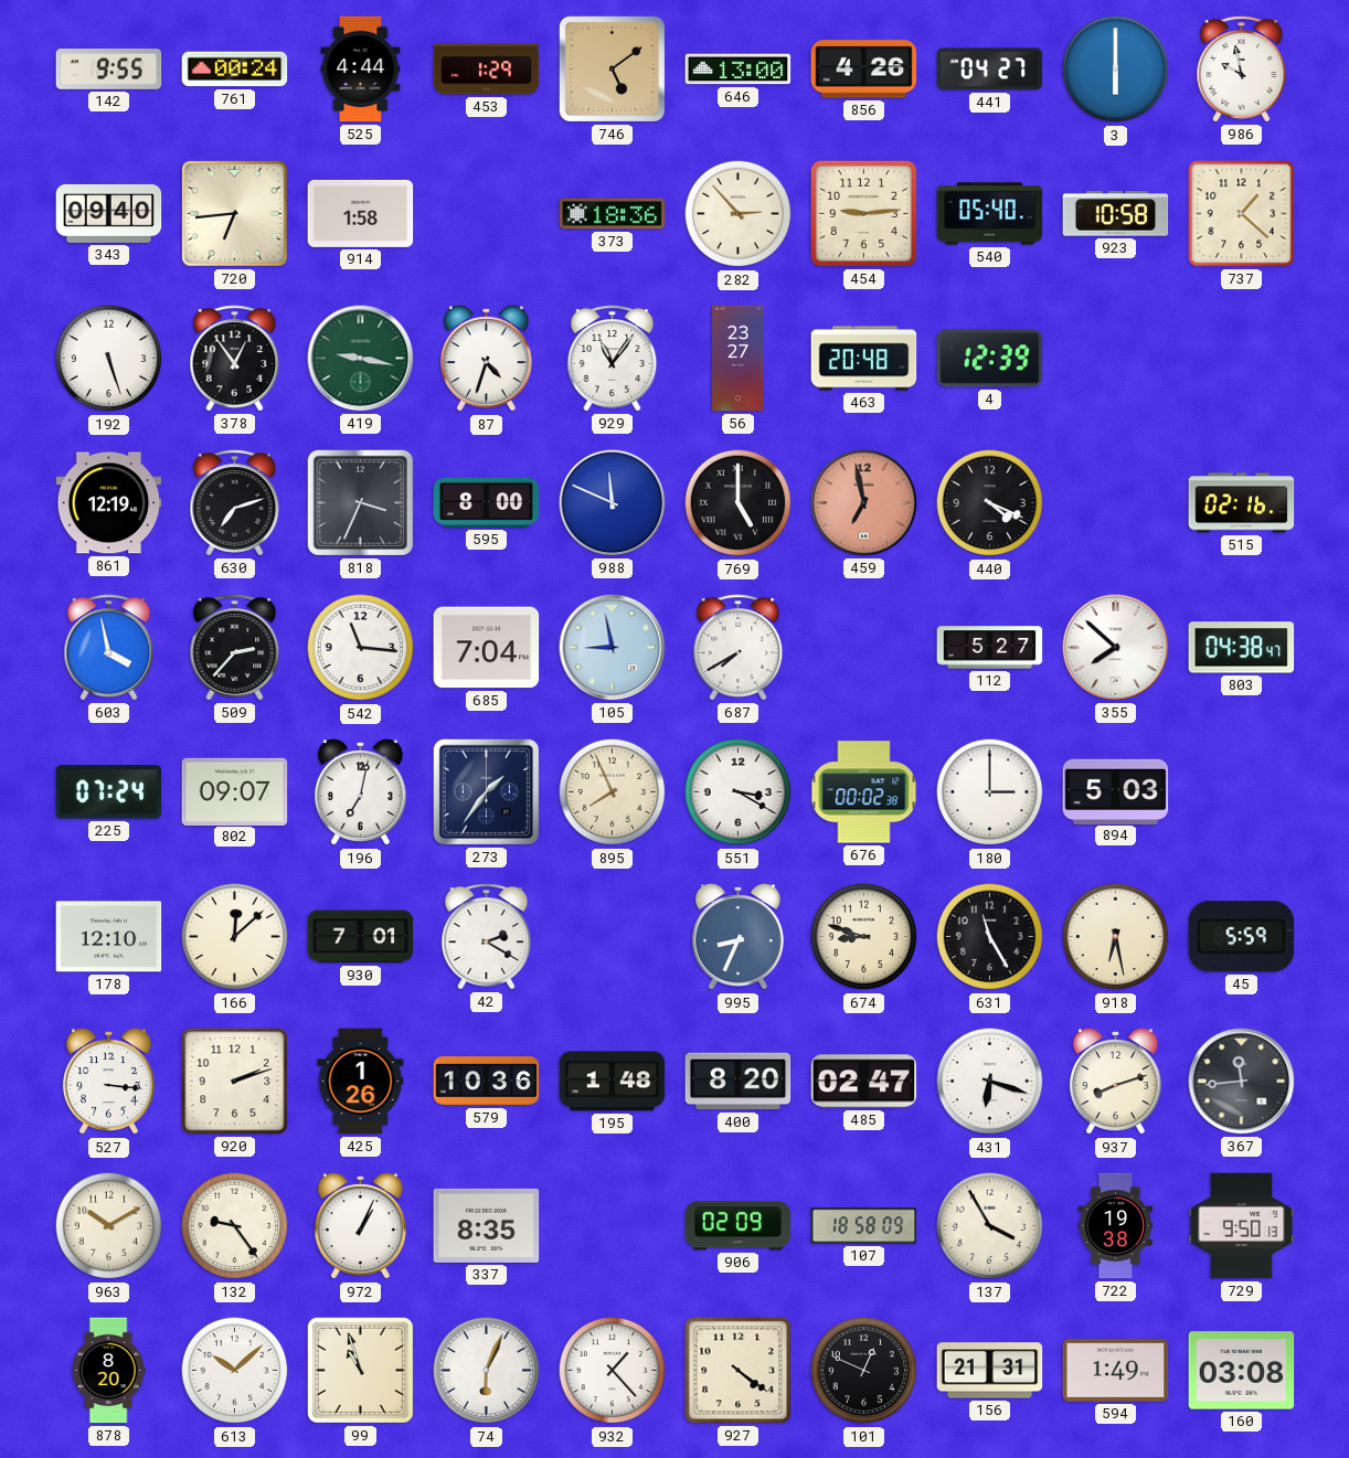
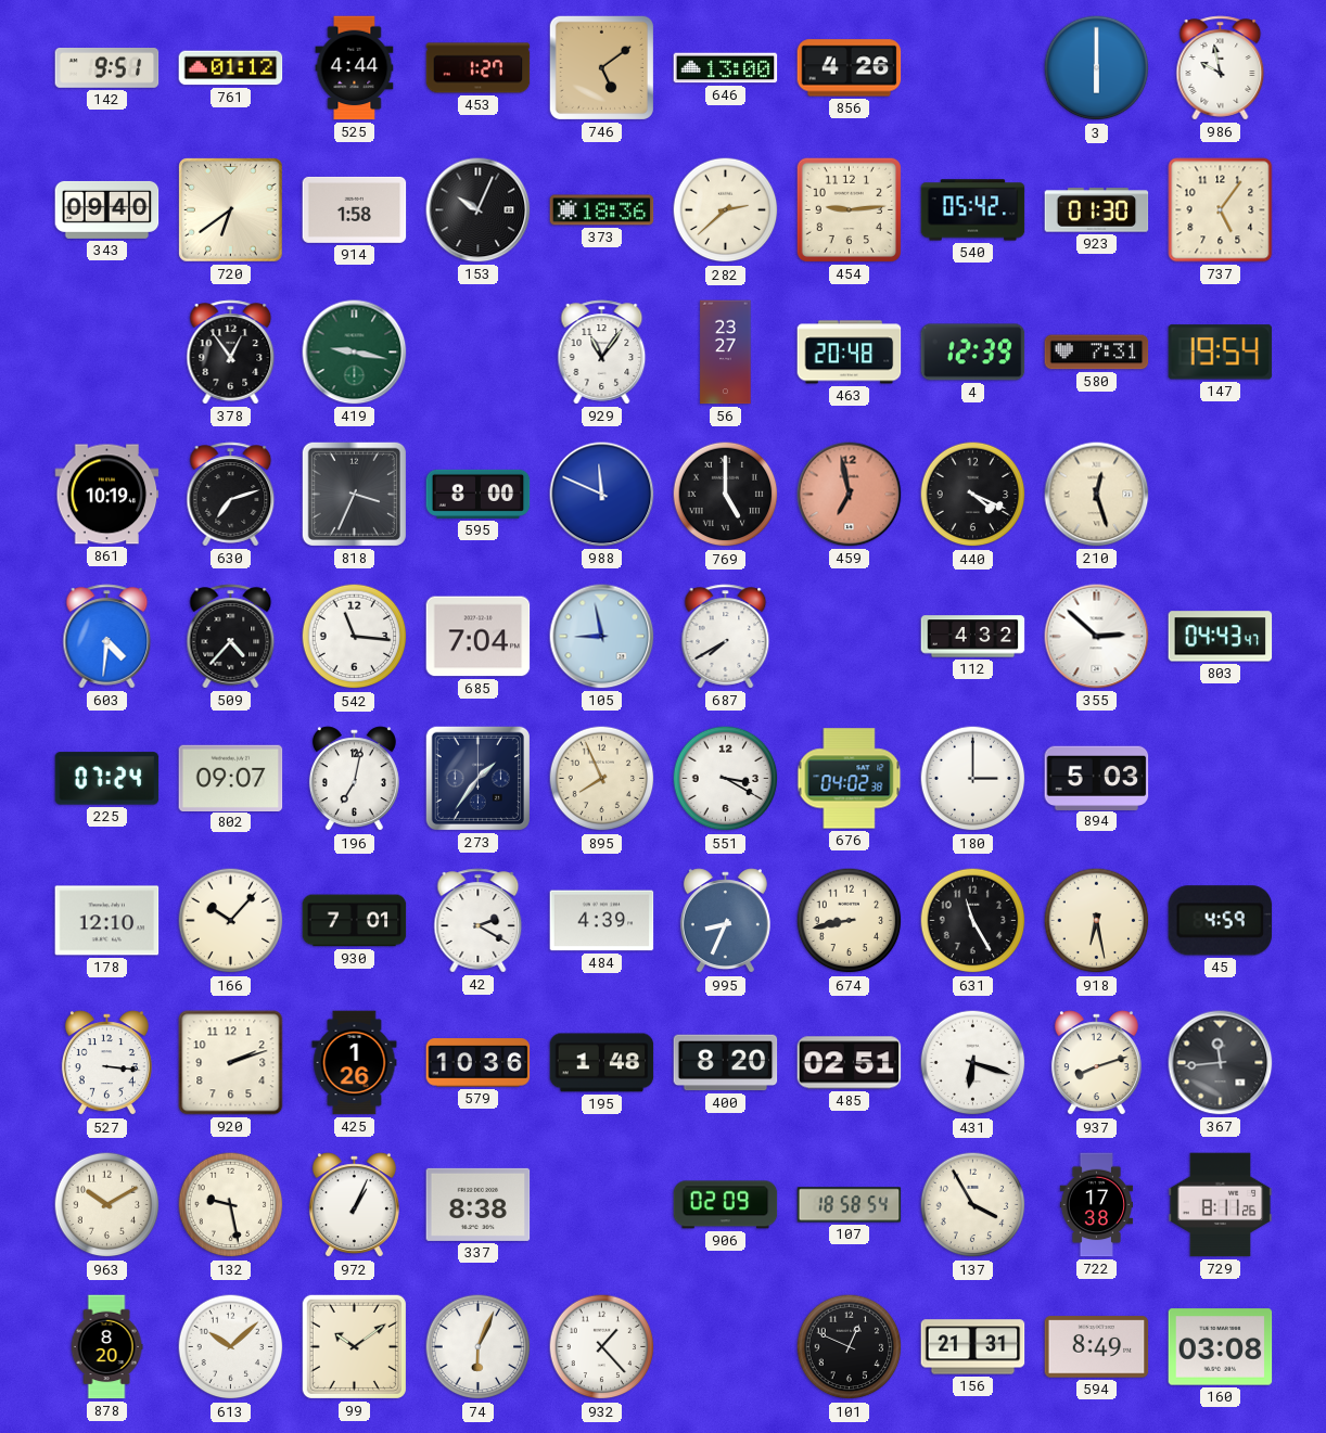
142: 9:55 -> 9:51 (107, 68)
761: 00:24 -> 01:12 (231, 68)
453: 1:29 -> 1:27 (479, 68)
441: 04:27 -> none (990, 70)
720: 6:44 -> 6:39 (231, 210)
153: none -> 10:04 (479, 210)
282: 2:53 -> 2:38 (726, 210)
540: 05:40 -> 05:42 (973, 210)
923: 10:58 -> 01:30 (1097, 210)
737: 1:22 -> 5:06 (1221, 210)
192: 5:27 -> none (109, 359)
87: 4:33 -> none (486, 359)
580: none -> 7:31 (1097, 353)
147: none -> 19:54 (1221, 353)
861: 12:19 -> 10:19 (107, 495)
210: none -> 12:27 (1097, 495)
515: 02:16 -> none (1242, 503)
603: 3:58 -> 4:31 (107, 637)
509: 2:37 -> 4:37 (231, 637)
112: 5:27 -> 4:32 (973, 637)
355: 7:52 -> 2:52 (1097, 637)
803: 04:38 -> 04:43 (1221, 637)
676: 00:02 -> 04:02 (850, 779)
166: 12:08 -> 10:07 (231, 921)
484: none -> 4:39 (602, 921)
674: 8:48 -> 8:43 (850, 921)
45: 5:59 -> 4:59 (1221, 921)
485: 02:47 -> 02:51 (850, 1063)
132: 9:24 -> 9:28 (231, 1205)
337: 8:35 -> 8:38 (479, 1204)
107: 18:58:09 -> 18:58:54 (850, 1205)
722: 19:38 -> 17:38 (1097, 1205)
729: 9:50 -> 8:11 (1221, 1205)
99: 10:57 -> 10:09 (354, 1346)
927: 4:21 -> none (739, 1371)
594: 1:49 -> 8:49 (1097, 1347)
